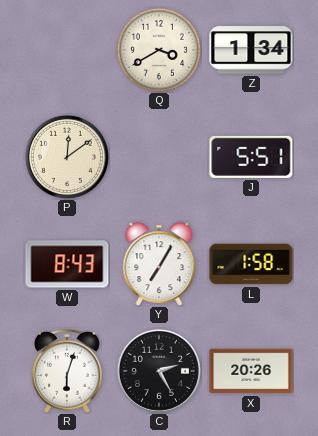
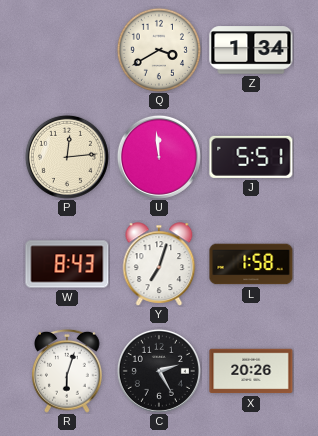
P: 12:09 -> 12:14 (67, 157)
U: none -> 11:59 (159, 157)
Y: 7:05 -> 7:03 (159, 264)
